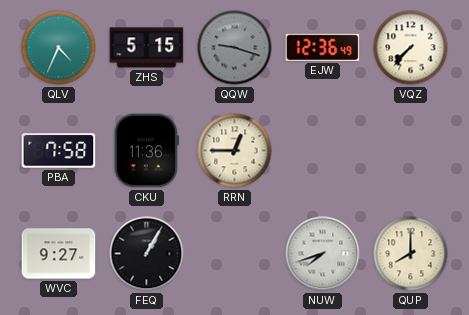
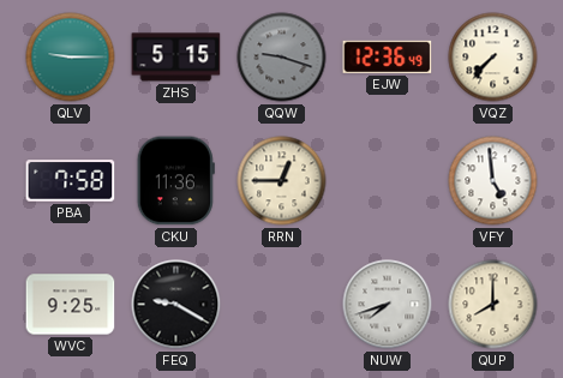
QLV: 4:34 -> 9:15 (71, 58)
VFY: none -> 4:59 (493, 181)
WVC: 9:27 -> 9:25 (71, 305)
FEQ: 1:05 -> 9:20 (176, 305)
